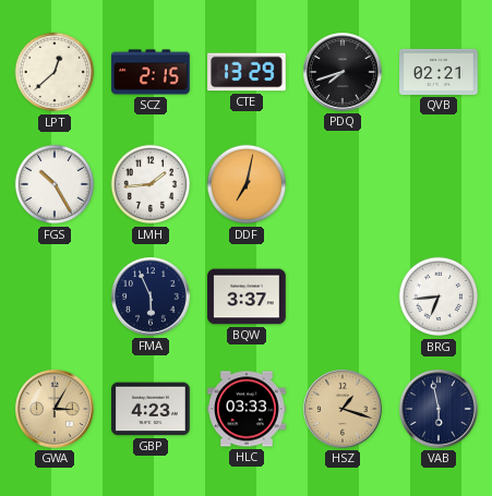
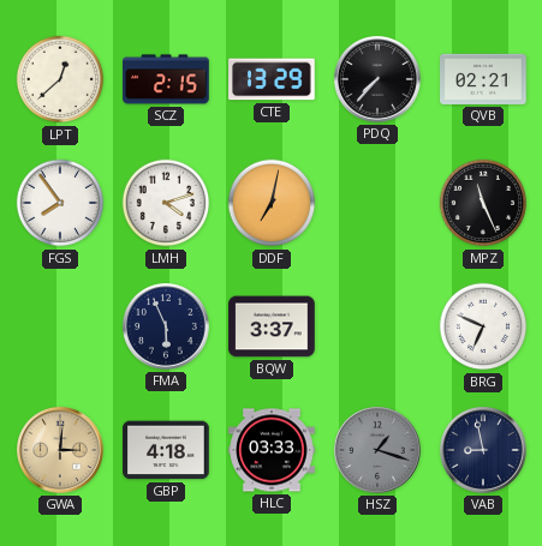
PDQ: 7:42 -> 7:37 (379, 80)
FGS: 10:25 -> 7:54 (60, 203)
LMH: 1:44 -> 4:12 (166, 203)
MPZ: none -> 11:26 (483, 203)
BRG: 6:44 -> 6:49 (483, 326)
GWA: 3:05 -> 3:01 (61, 451)
GBP: 4:23 -> 4:18 (166, 450)
HSZ dial: champagne -> grey (379, 451)
VAB: 5:58 -> 8:58 (484, 451)
